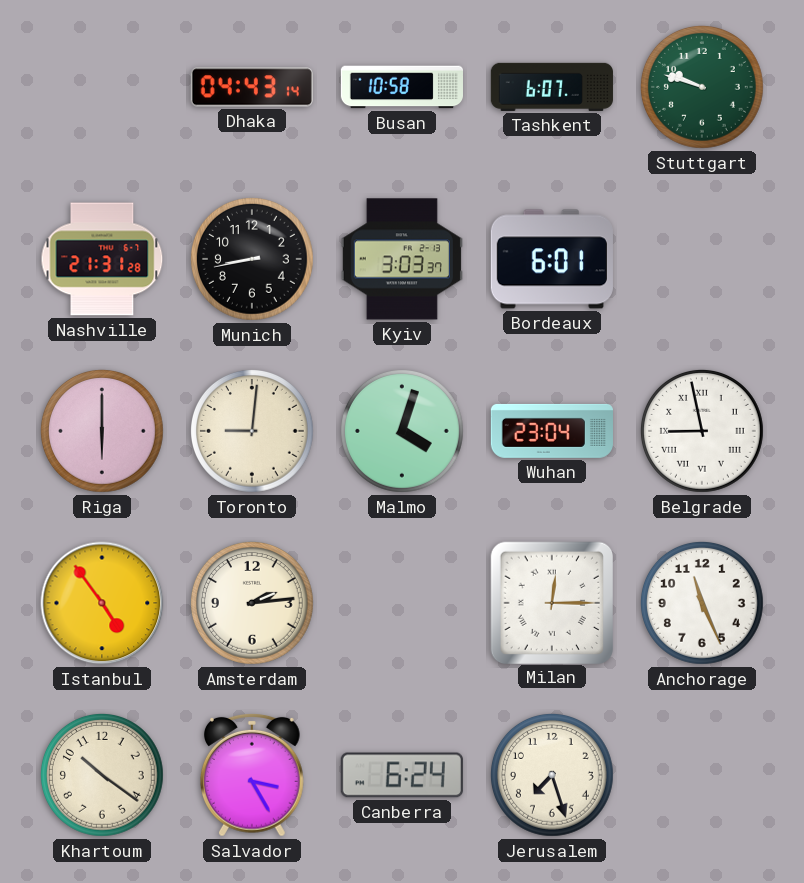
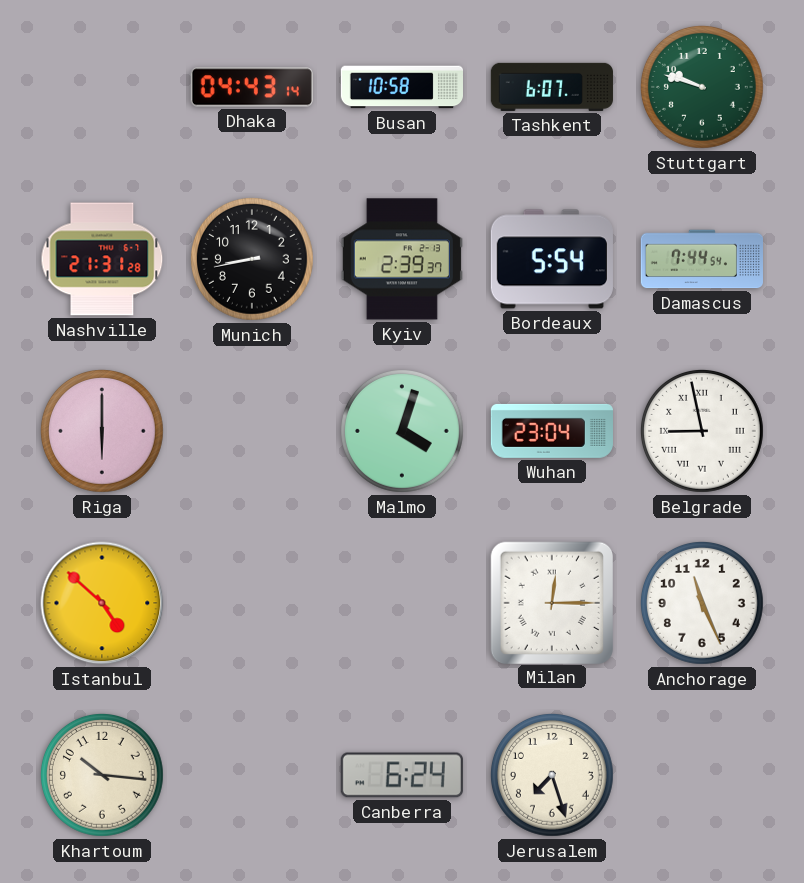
Kyiv: 3:03 -> 2:39 (402, 259)
Bordeaux: 6:01 -> 5:54 (552, 259)
Damascus: none -> 7:44 (701, 259)
Toronto: 9:01 -> none (252, 431)
Istanbul: 4:54 -> 4:52 (102, 603)
Amsterdam: 2:14 -> none (252, 603)
Khartoum: 10:21 -> 10:16 (102, 775)
Salvador: 3:25 -> none (252, 775)
